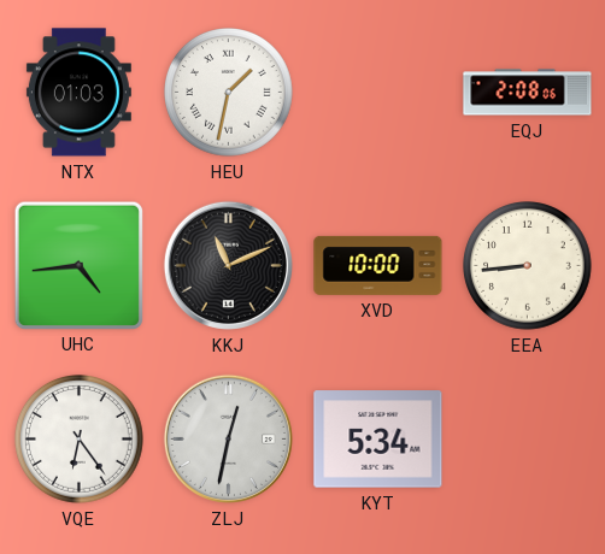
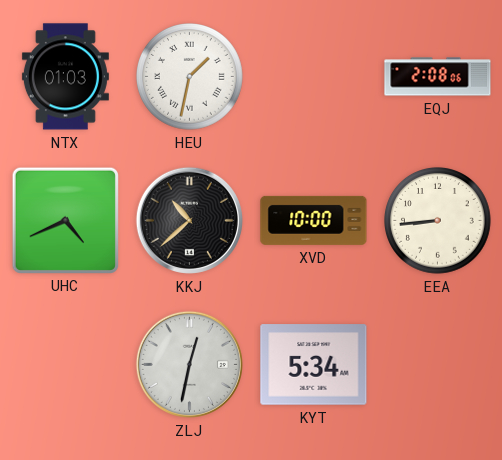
UHC: 4:44 -> 4:41 (65, 220)
KKJ: 11:11 -> 10:38 (189, 220)
VQE: 6:24 -> none (80, 440)
